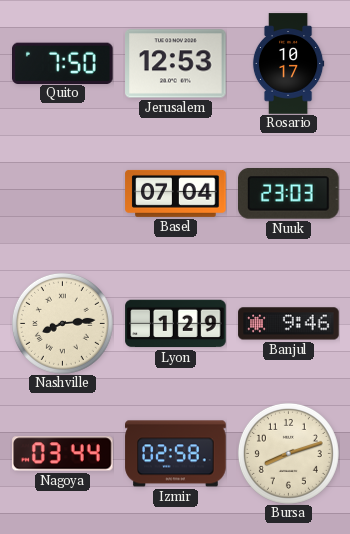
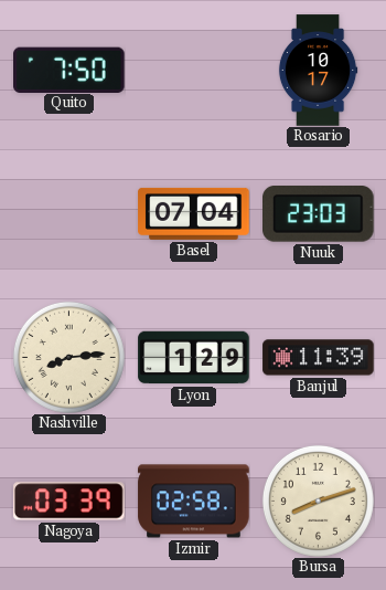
Jerusalem: 12:53 -> none (176, 64)
Banjul: 9:46 -> 11:39 (319, 358)
Nagoya: 03:44 -> 03:39 (69, 502)
